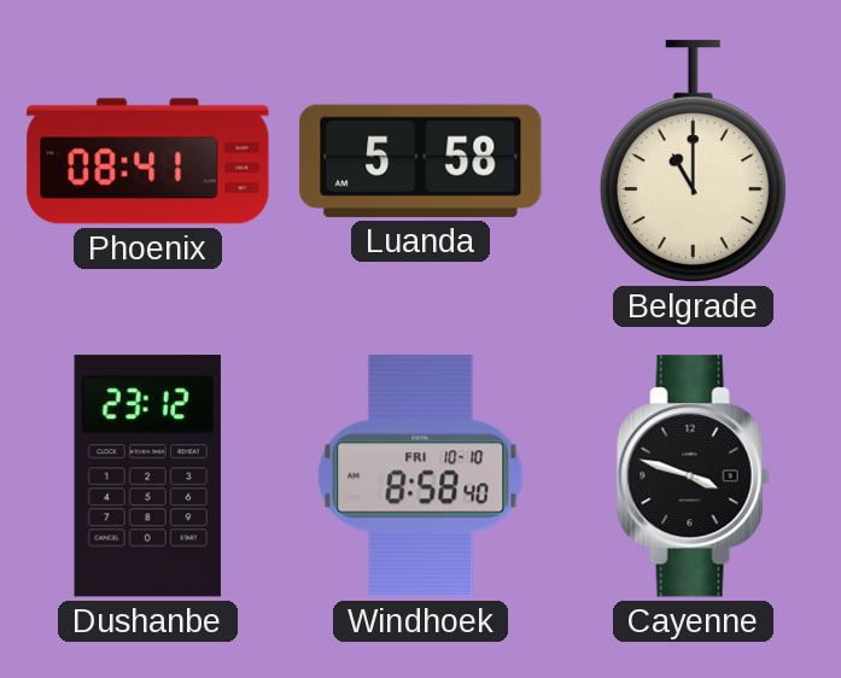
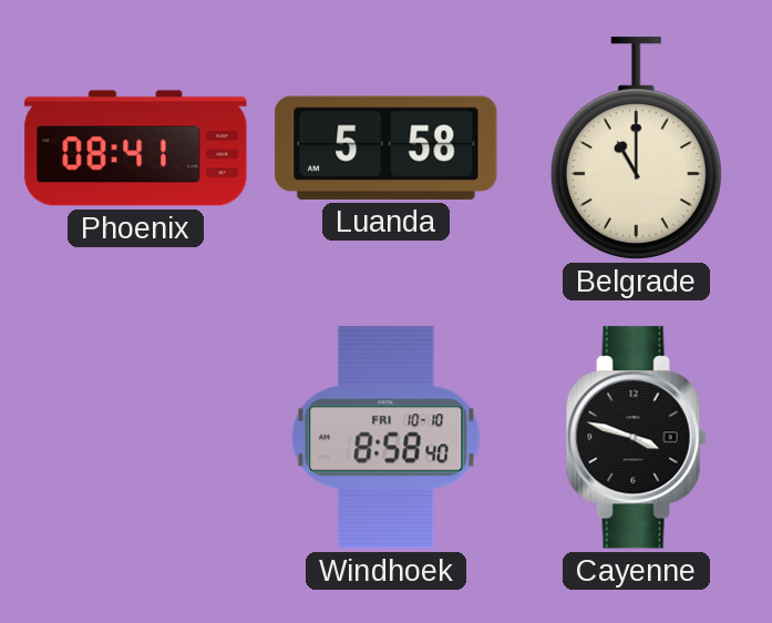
Dushanbe: 23:12 -> none (147, 477)
